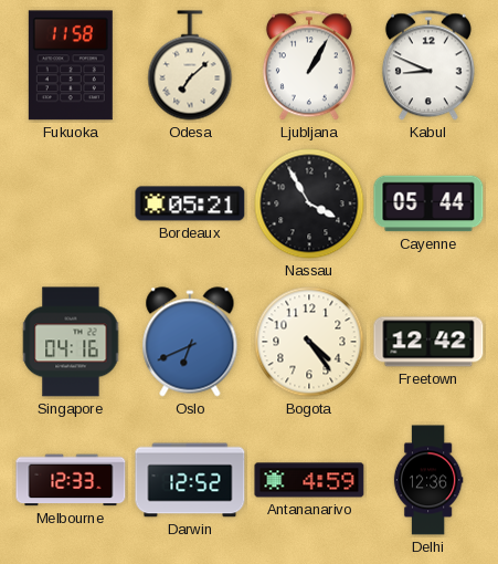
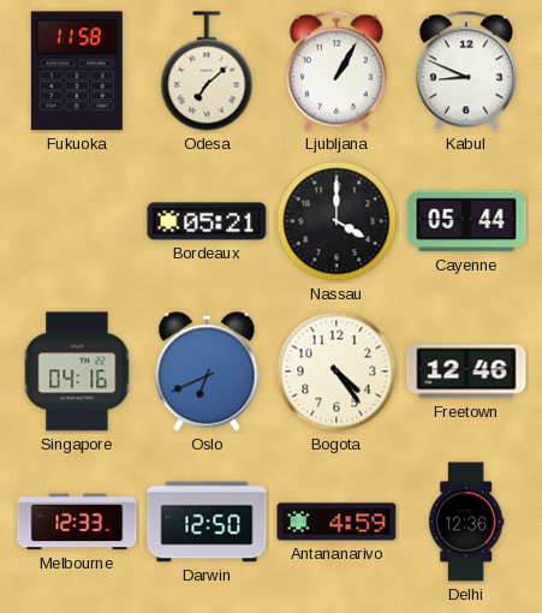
Nassau: 3:55 -> 4:00 (336, 221)
Freetown: 12:42 -> 12:46 (466, 371)
Darwin: 12:52 -> 12:50 (207, 522)
